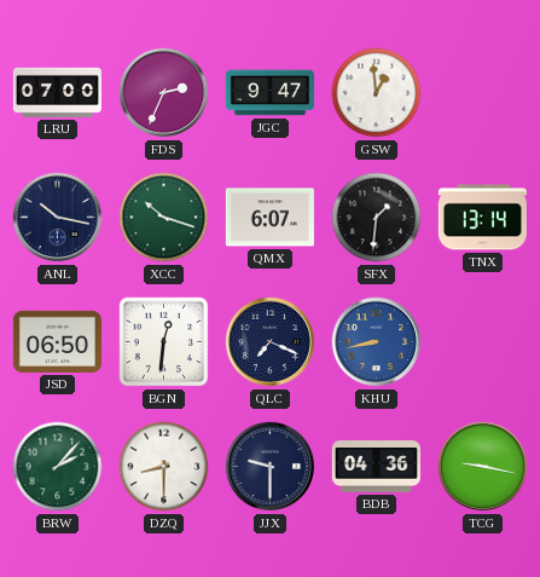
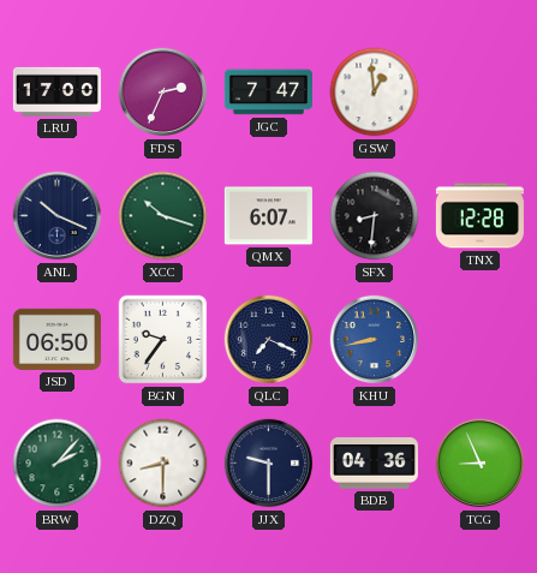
LRU: 07:00 -> 17:00 (56, 91)
JGC: 9:47 -> 7:47 (268, 92)
ANL: 10:17 -> 10:19 (58, 216)
SFX: 1:31 -> 8:31 (375, 216)
TNX: 13:14 -> 12:28 (479, 216)
BGN: 12:31 -> 9:36 (163, 340)
TCG: 9:17 -> 8:56 (481, 464)
